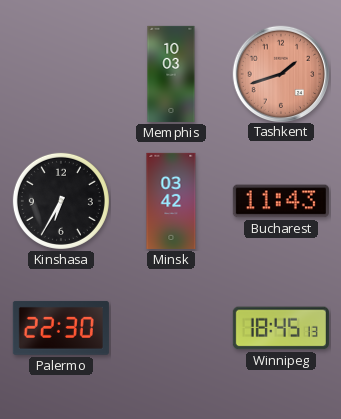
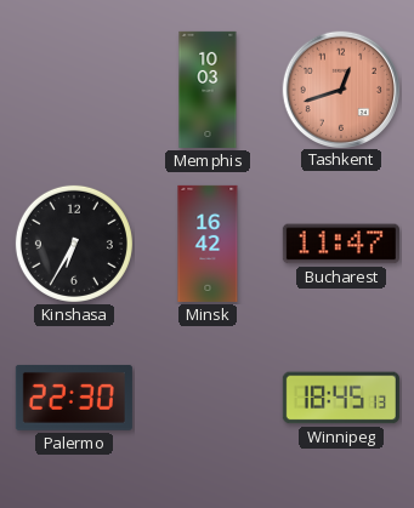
Tashkent: 1:42 -> 12:42 (340, 89)
Minsk: 03:42 -> 16:42 (208, 244)
Bucharest: 11:43 -> 11:47 (341, 244)
